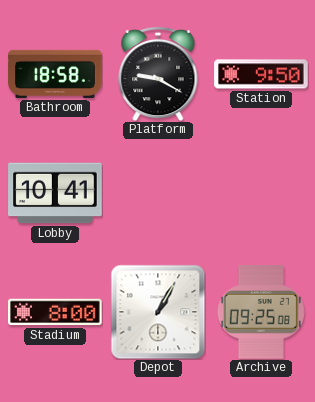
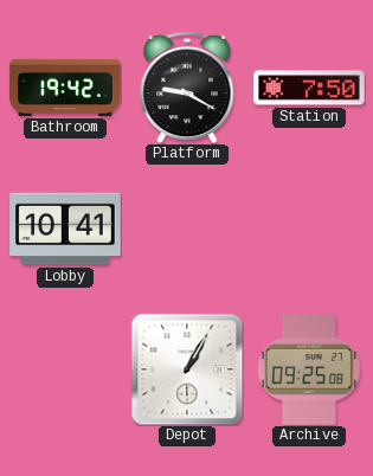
Bathroom: 18:58 -> 19:42 (65, 88)
Station: 9:50 -> 7:50 (309, 88)
Stadium: 8:00 -> none (55, 312)
